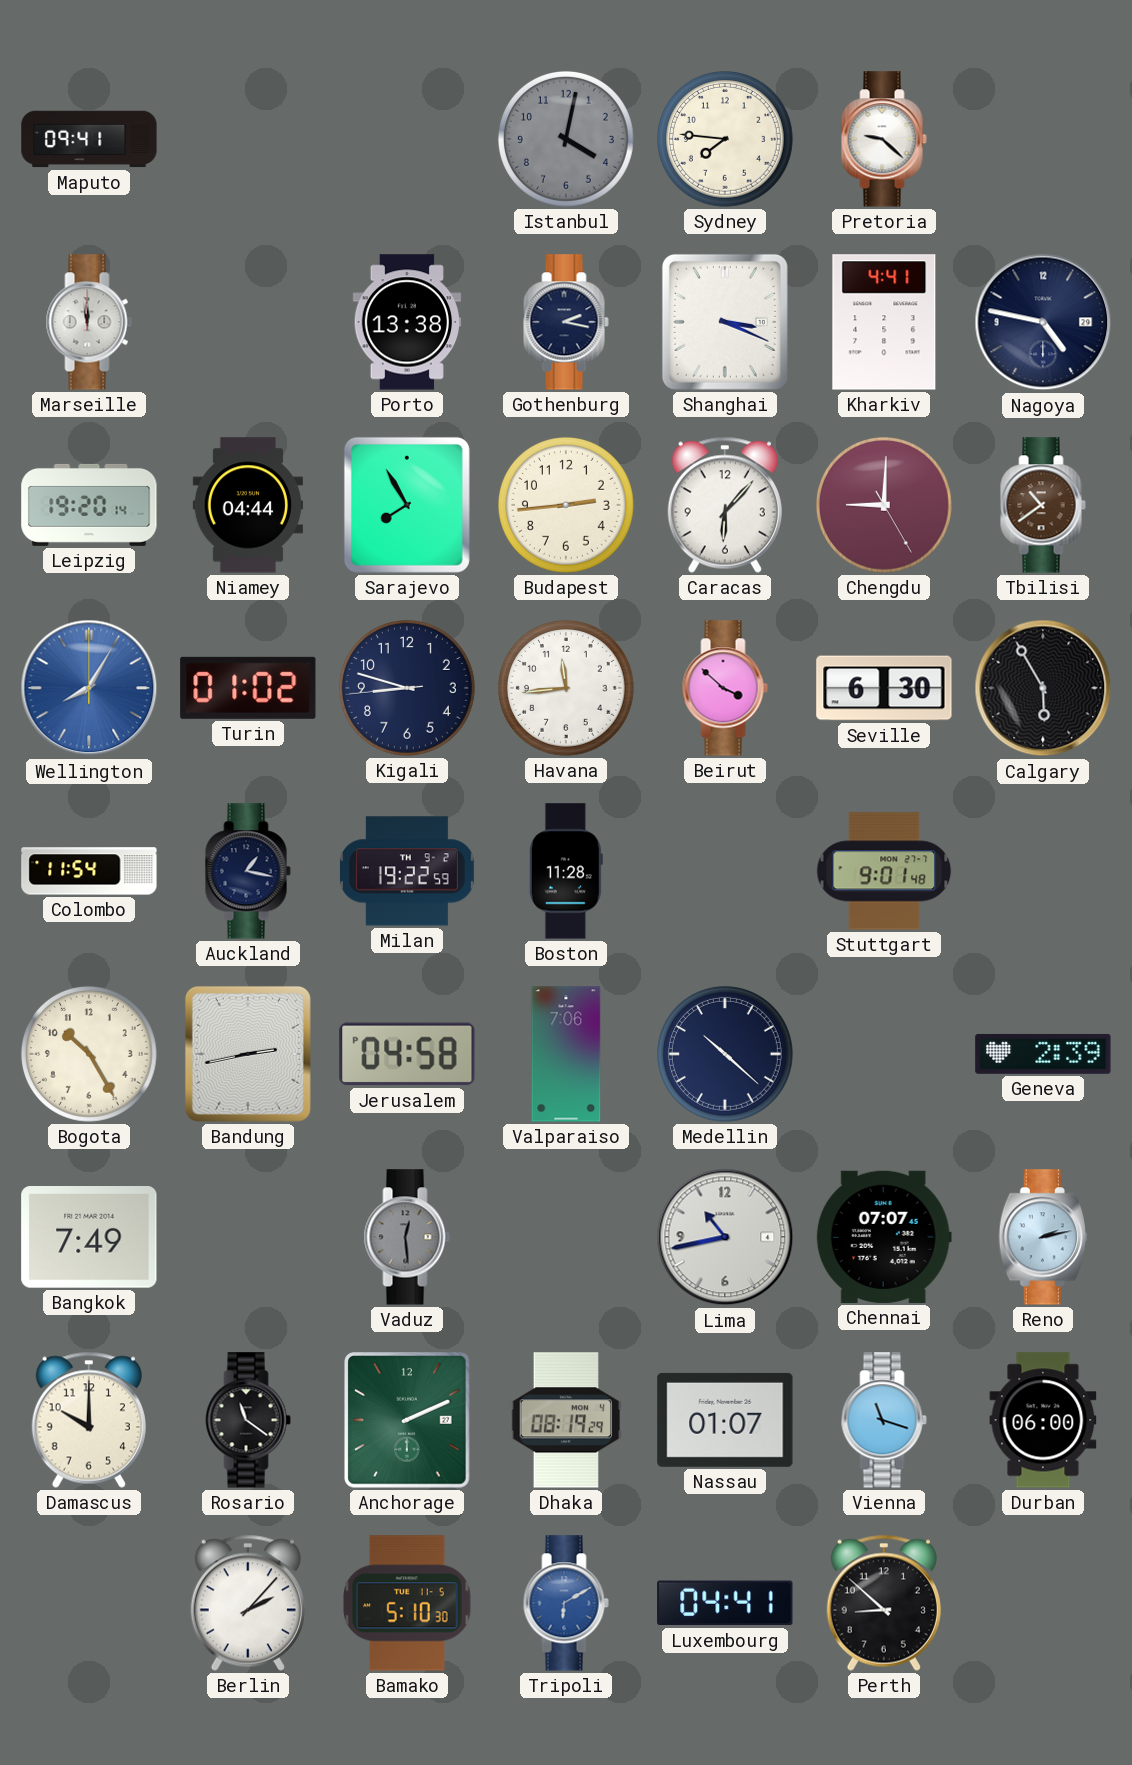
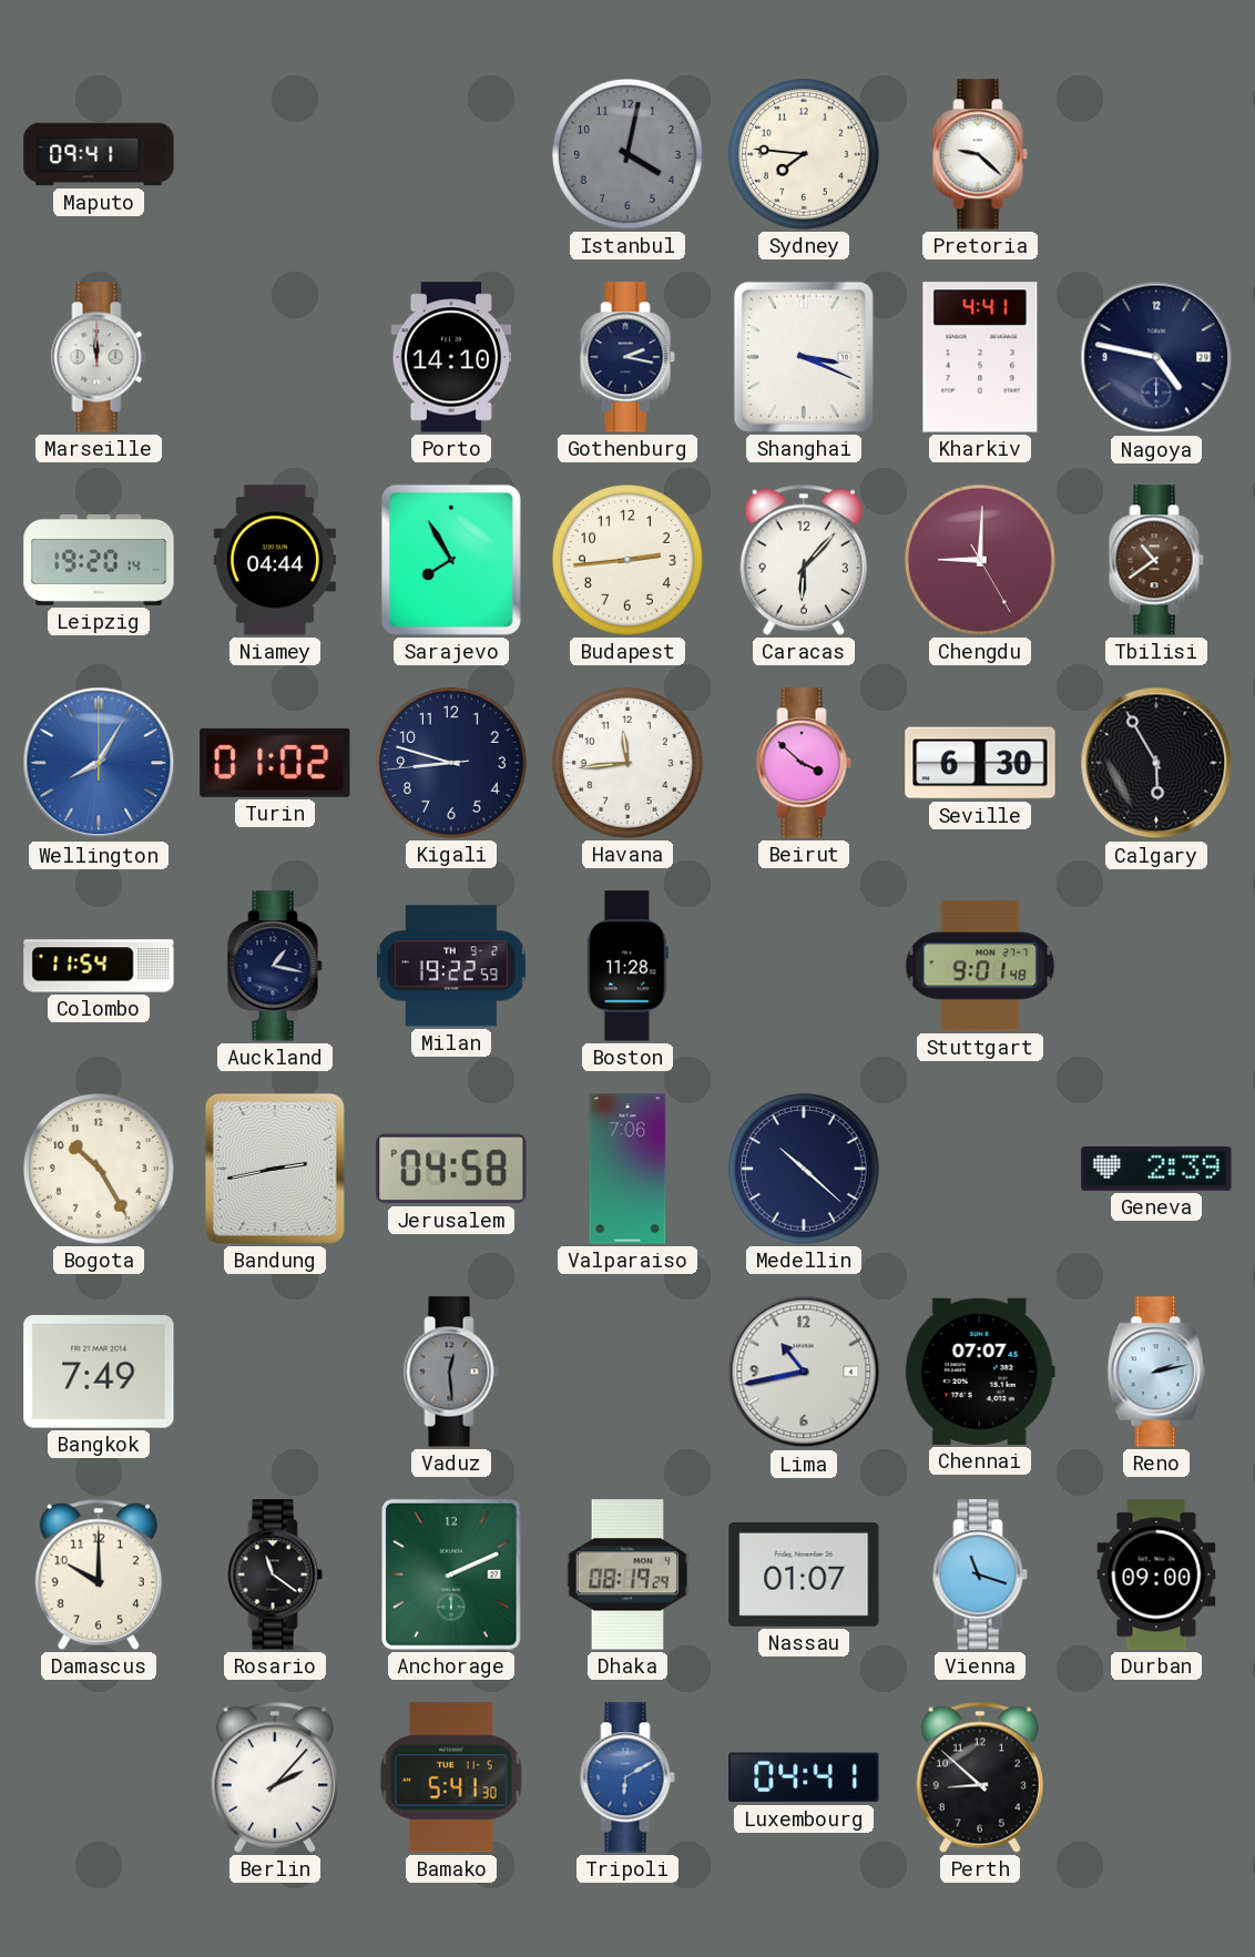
Porto: 13:38 -> 14:10 (451, 357)
Durban: 06:00 -> 09:00 (1156, 1574)
Bamako: 5:10 -> 5:41 (451, 1777)
